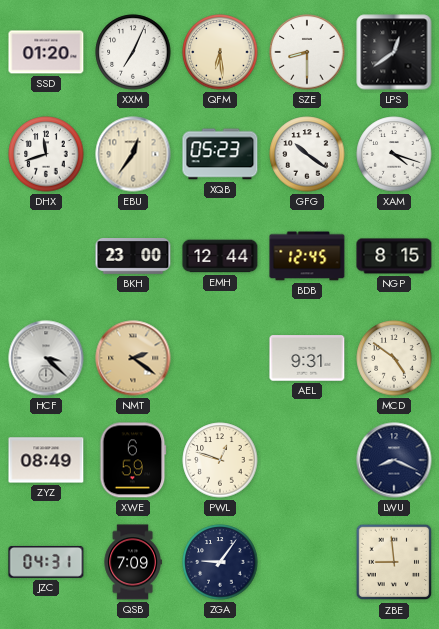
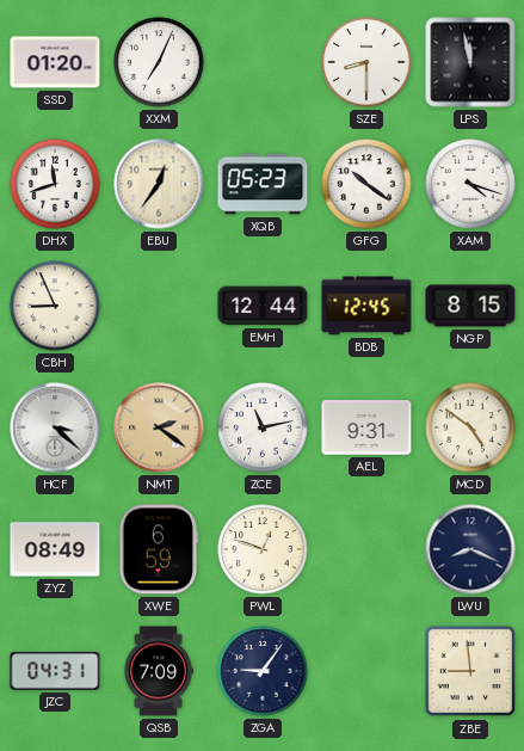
QFM: 6:29 -> none (220, 52)
LPS: 12:39 -> 11:58 (470, 62)
CBH: none -> 8:56 (55, 306)
BKH: 23:00 -> none (133, 256)
ZCE: none -> 11:13 (263, 427)
